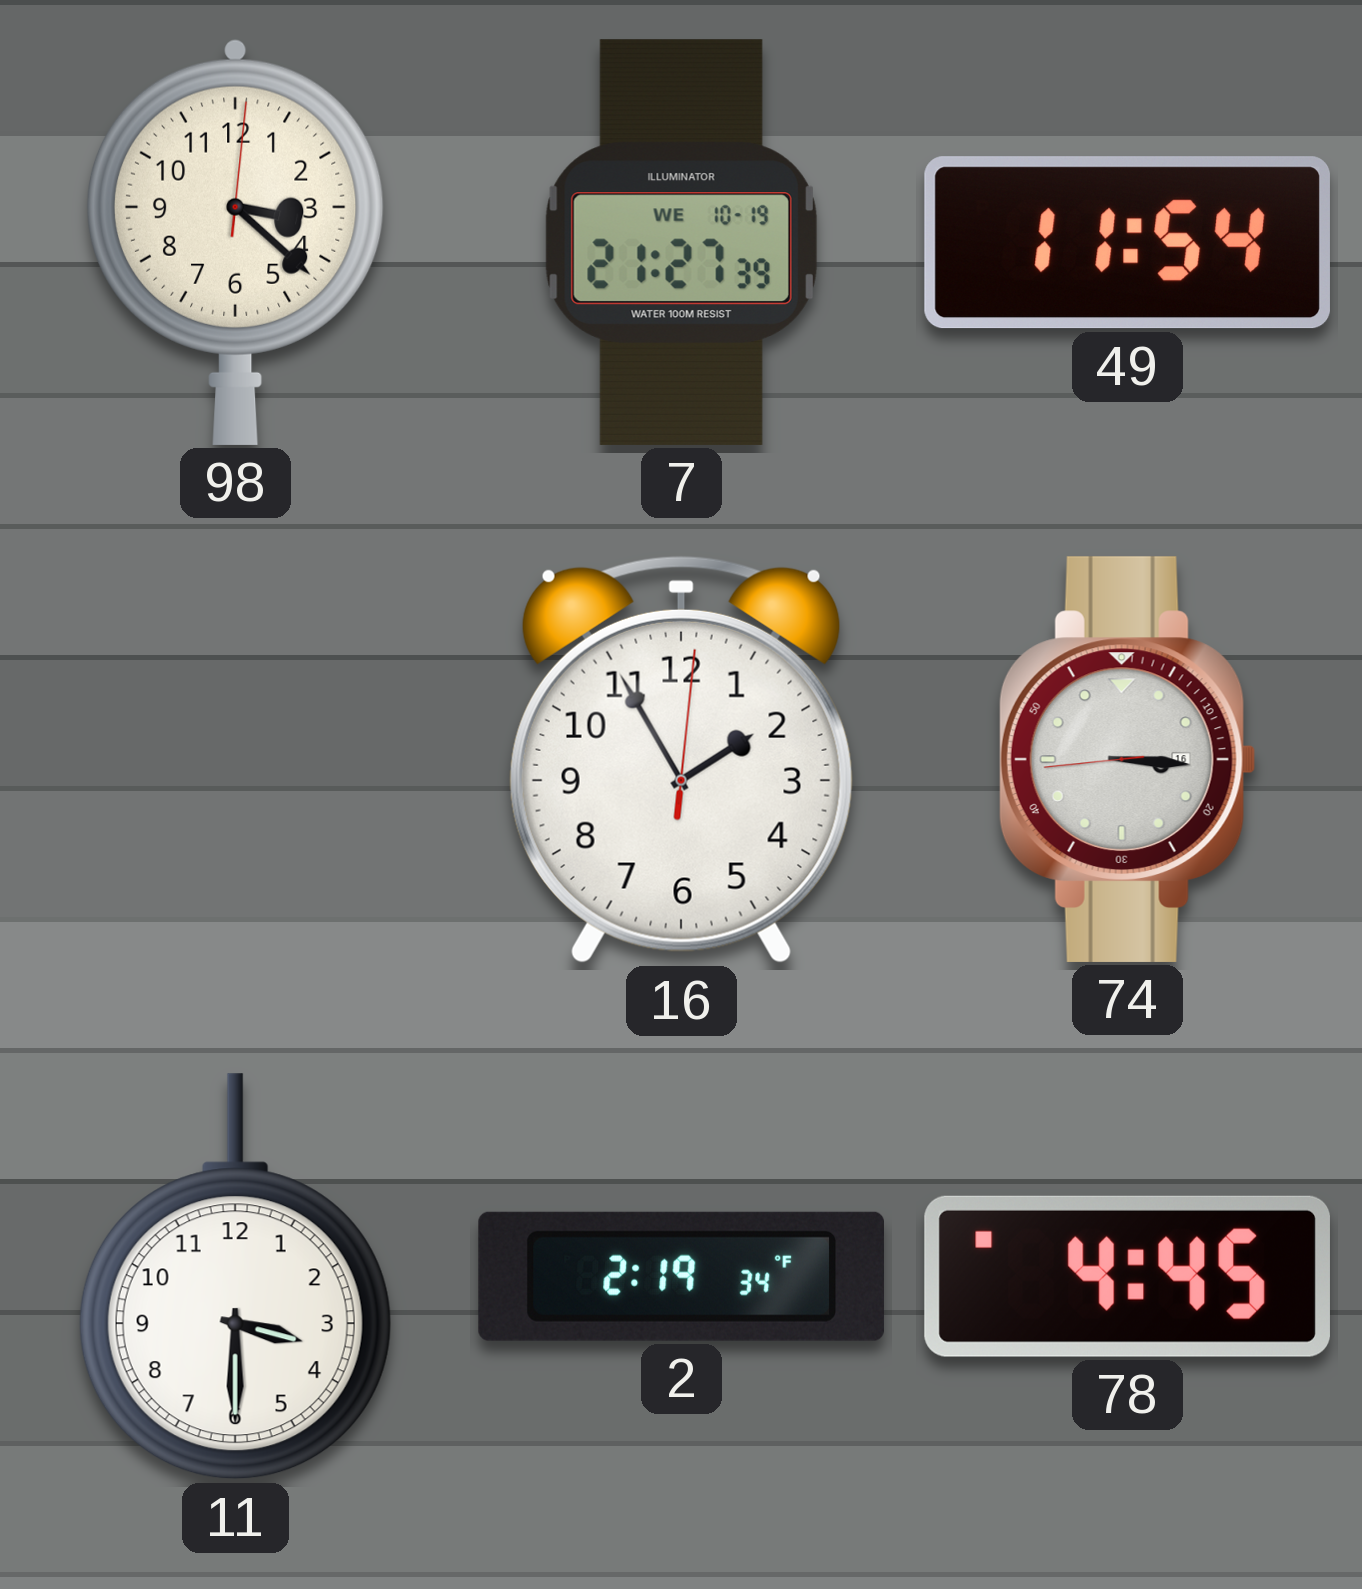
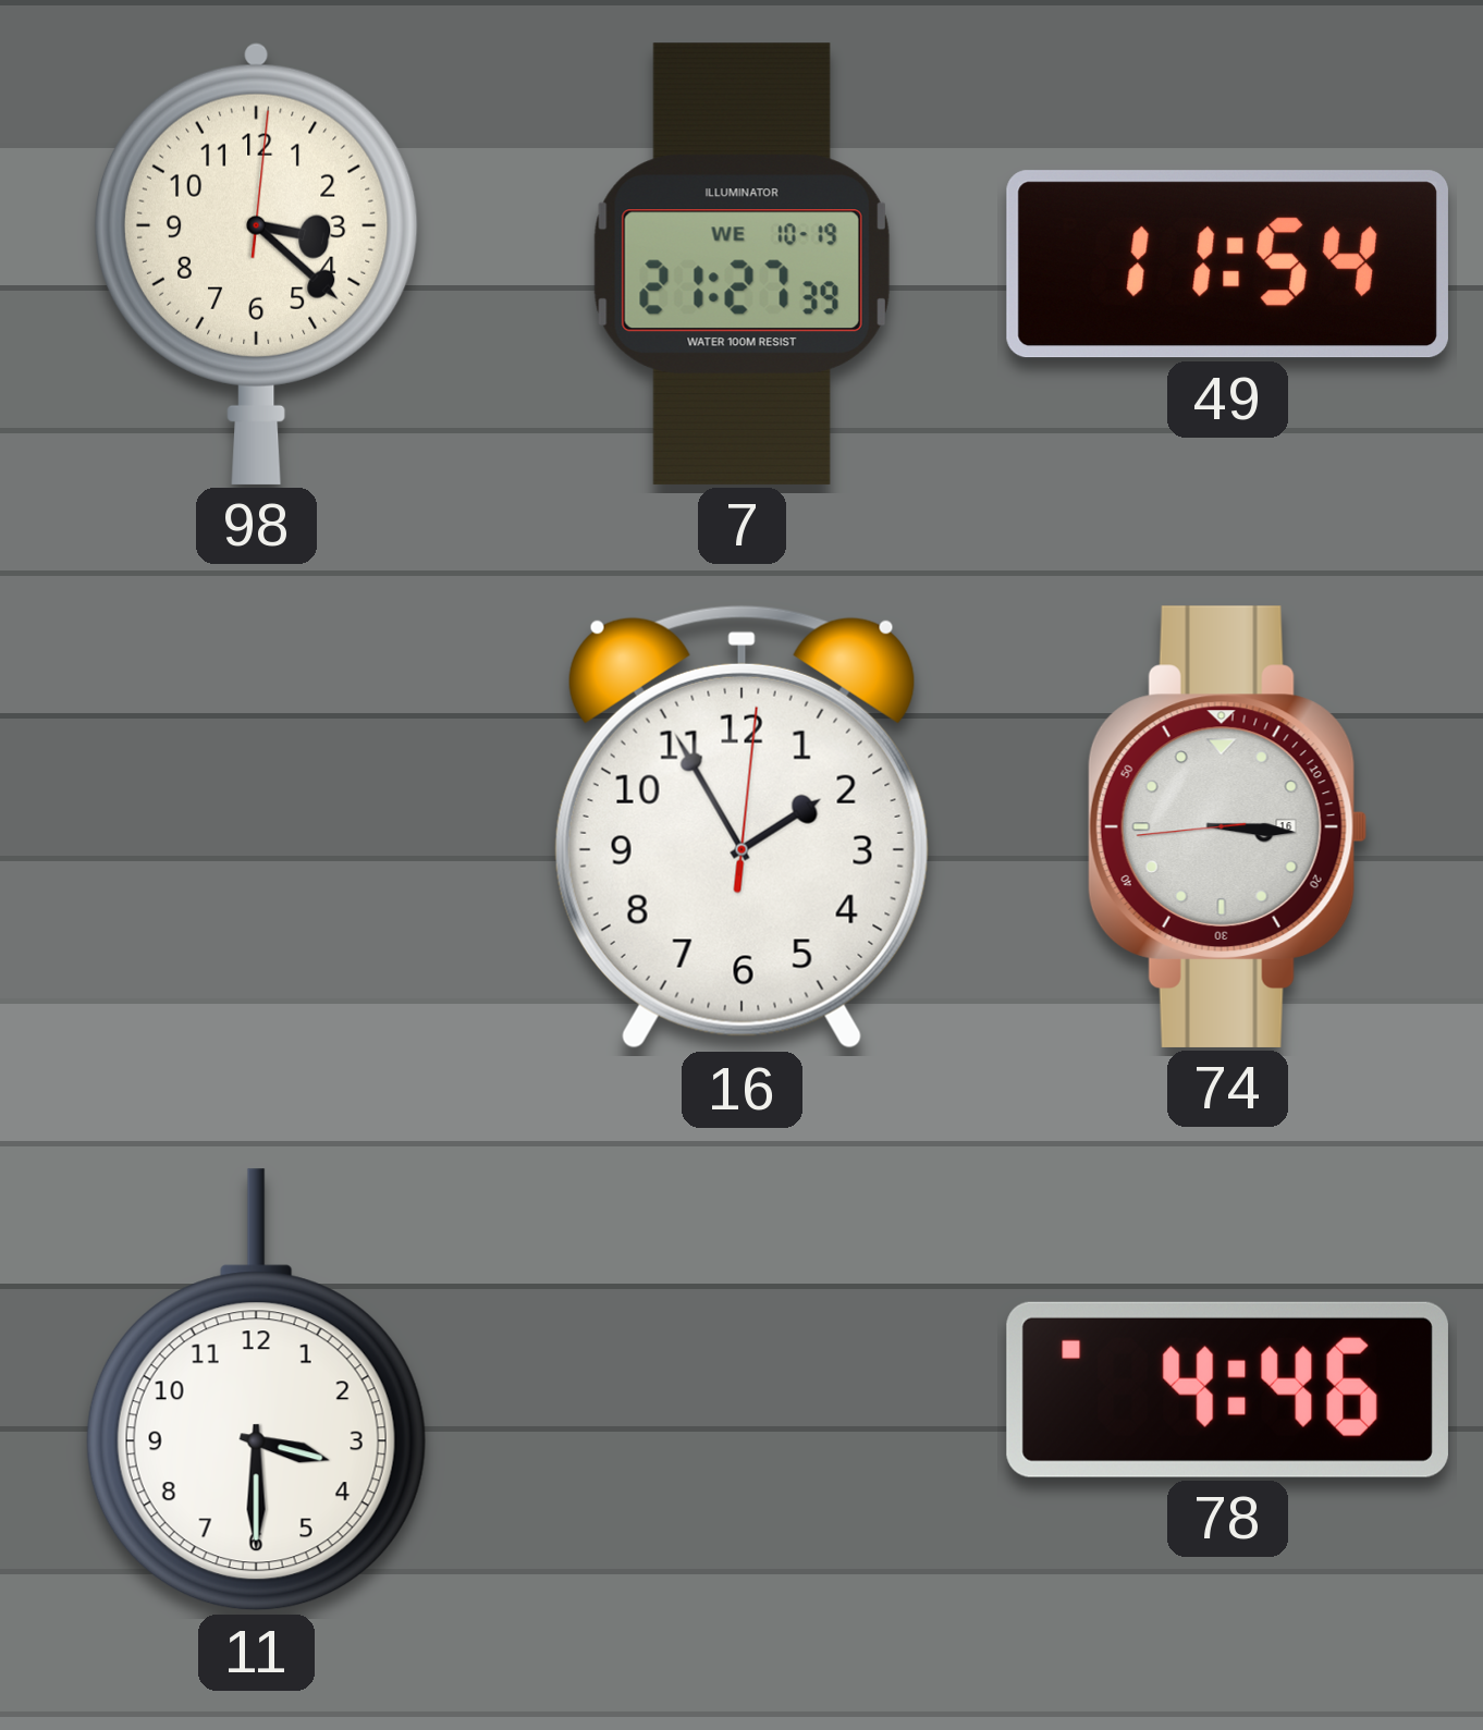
2: 2:19 -> none (681, 1276)
78: 4:45 -> 4:46 (1227, 1389)
